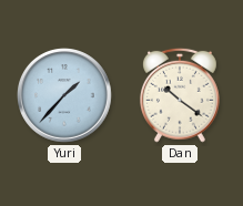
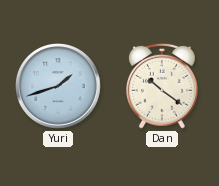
Yuri: 1:37 -> 1:42 (59, 87)
